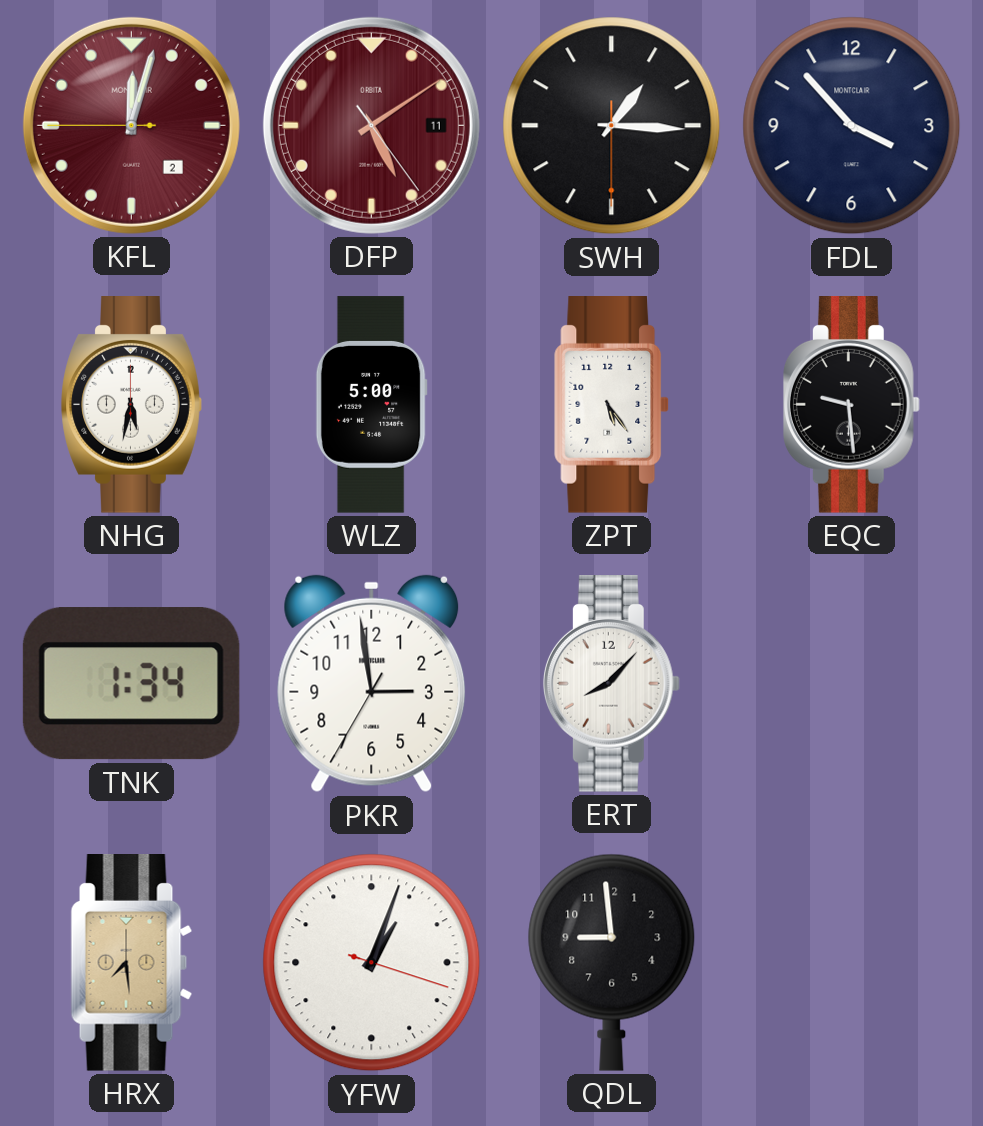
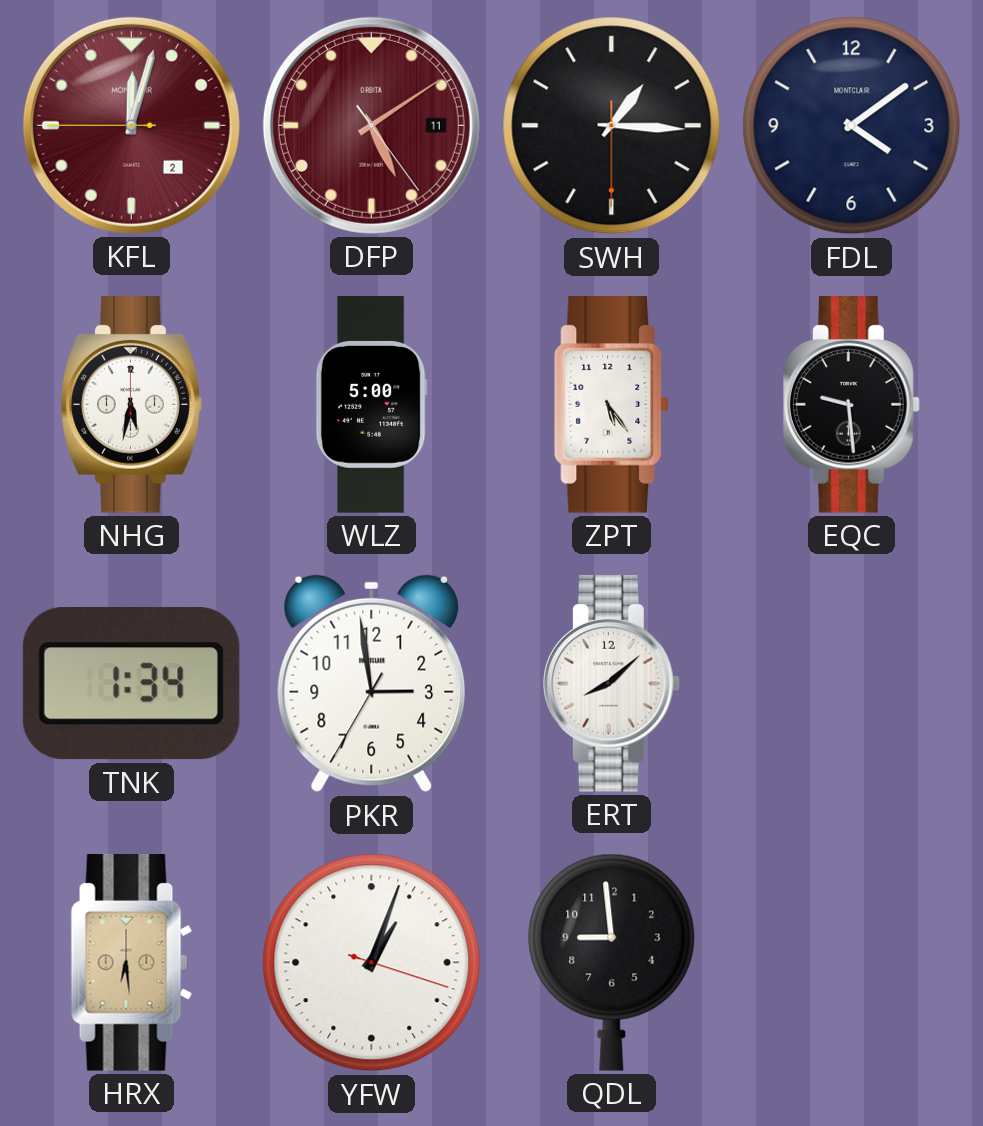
FDL: 3:53 -> 4:09 (852, 126)
ERT: 8:07 -> 8:08 (611, 684)
HRX: 7:29 -> 6:29 (132, 963)
